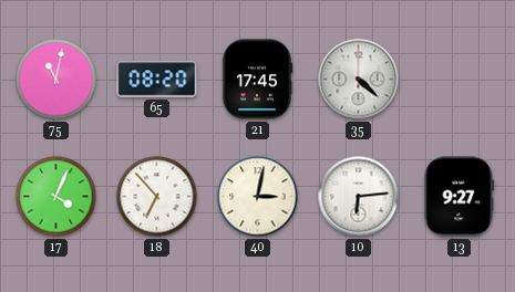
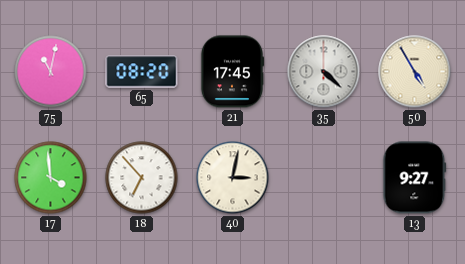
50: none -> 4:55 (415, 72)
17: 4:04 -> 3:59 (51, 178)
10: 6:14 -> none (359, 197)
